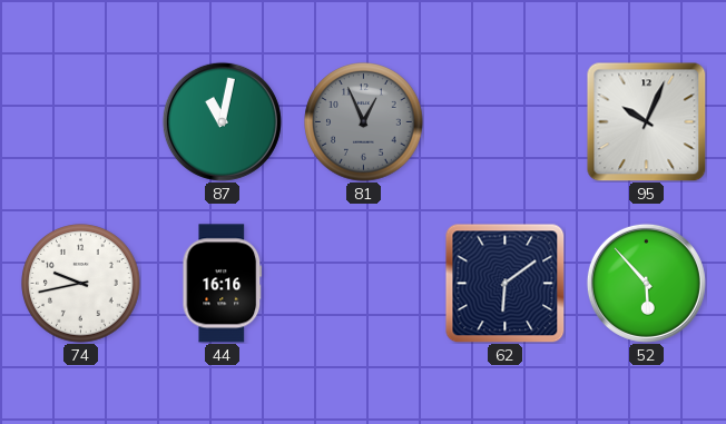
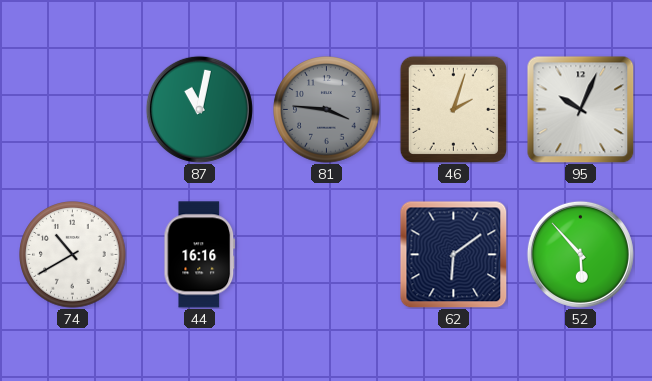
81: 12:56 -> 3:46 (327, 110)
46: none -> 2:03 (453, 109)
74: 9:43 -> 10:40 (73, 255)
